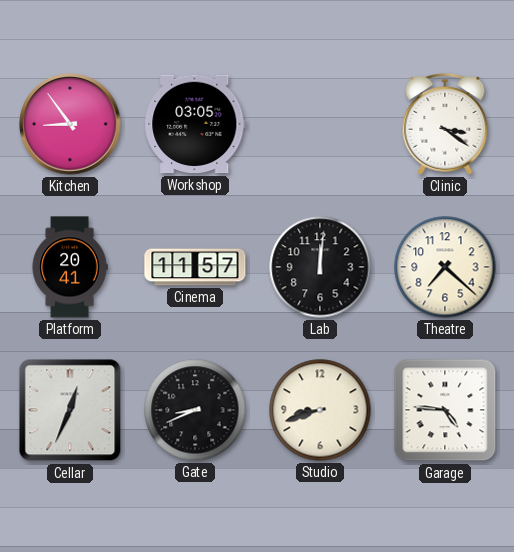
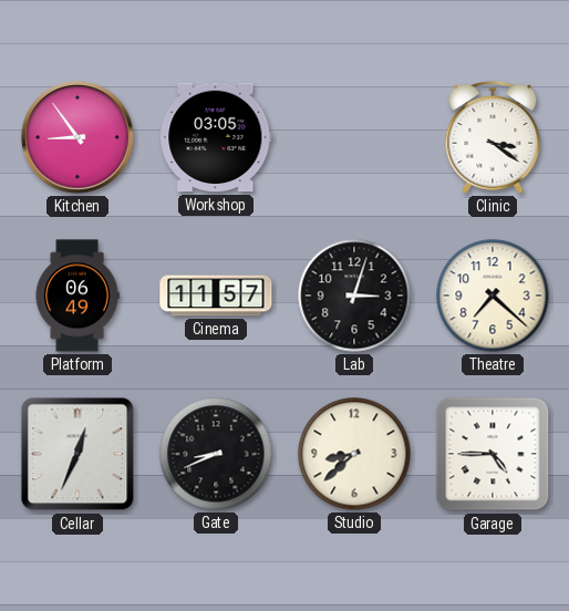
Platform: 20:41 -> 06:49 (77, 296)
Lab: 12:01 -> 3:03 (354, 296)
Studio: 8:42 -> 8:38 (354, 454)
Garage: 4:46 -> 4:45 (493, 454)
